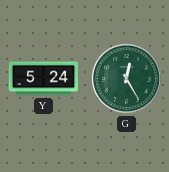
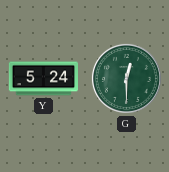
G: 12:25 -> 12:30 (126, 78)
